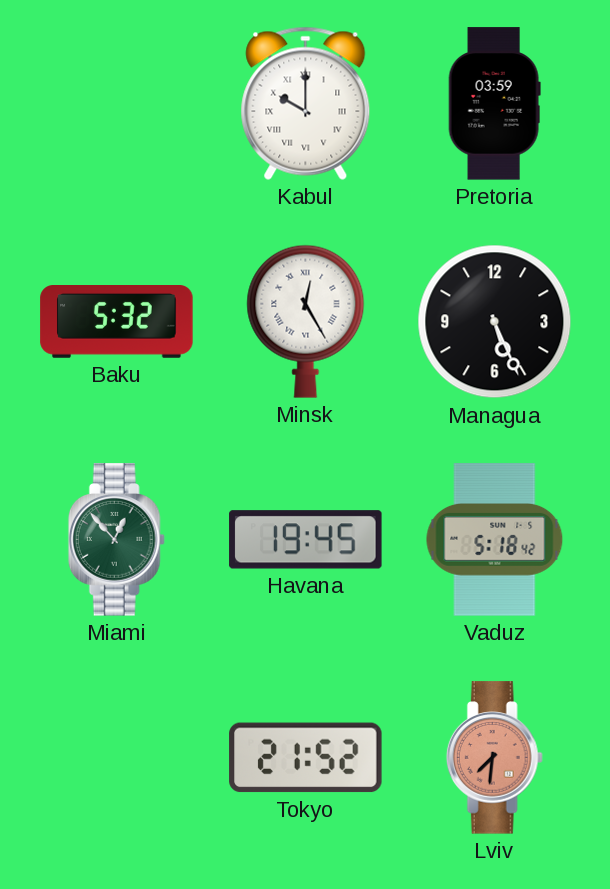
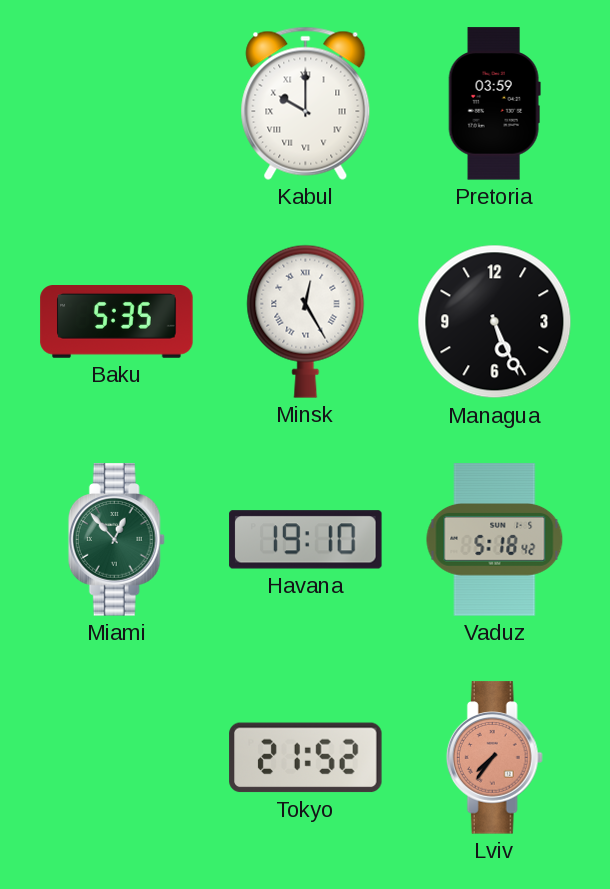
Baku: 5:32 -> 5:35 (117, 322)
Havana: 19:45 -> 19:10 (306, 540)
Lviv: 7:31 -> 7:36 (494, 758)
